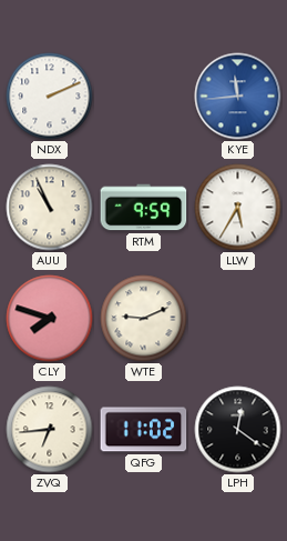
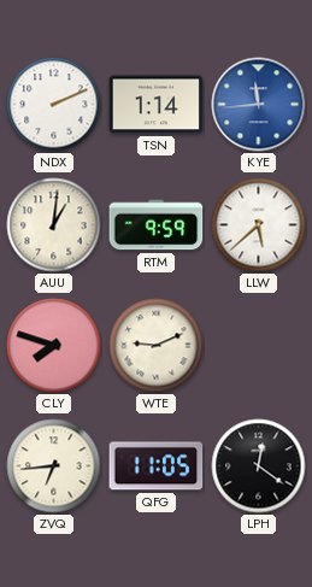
TSN: none -> 1:14 (157, 105)
AUU: 10:56 -> 1:01 (54, 225)
LLW: 5:35 -> 5:38 (259, 225)
QFG: 11:02 -> 11:05 (157, 466)
